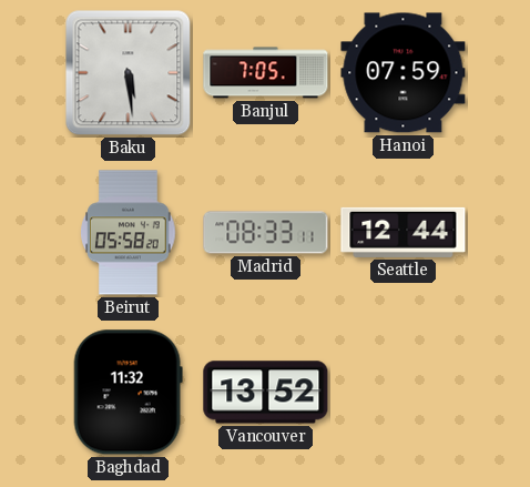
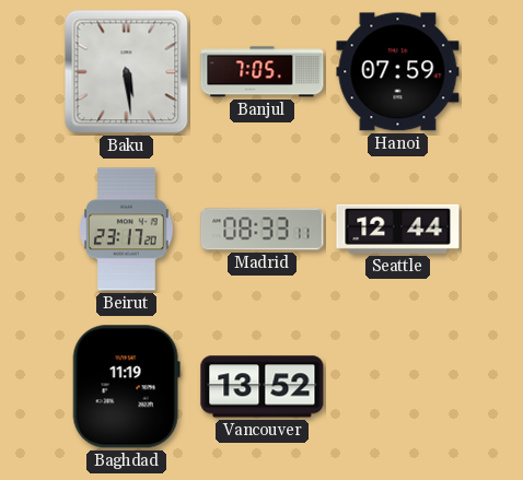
Beirut: 05:58 -> 23:17 (127, 230)
Baghdad: 11:32 -> 11:19 (126, 387)
